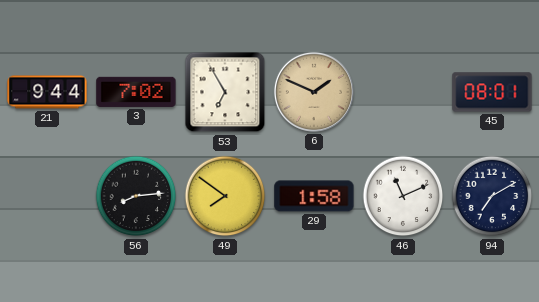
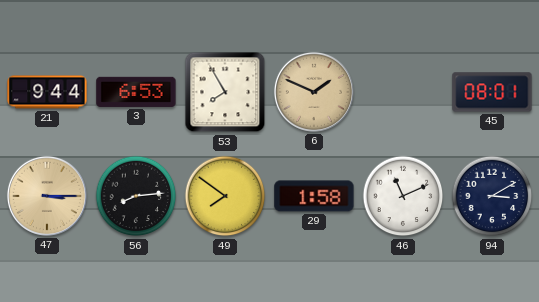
3: 7:02 -> 6:53 (136, 92)
53: 6:55 -> 7:55 (225, 92)
47: none -> 3:15 (47, 196)
94: 7:10 -> 3:10 (492, 196)
